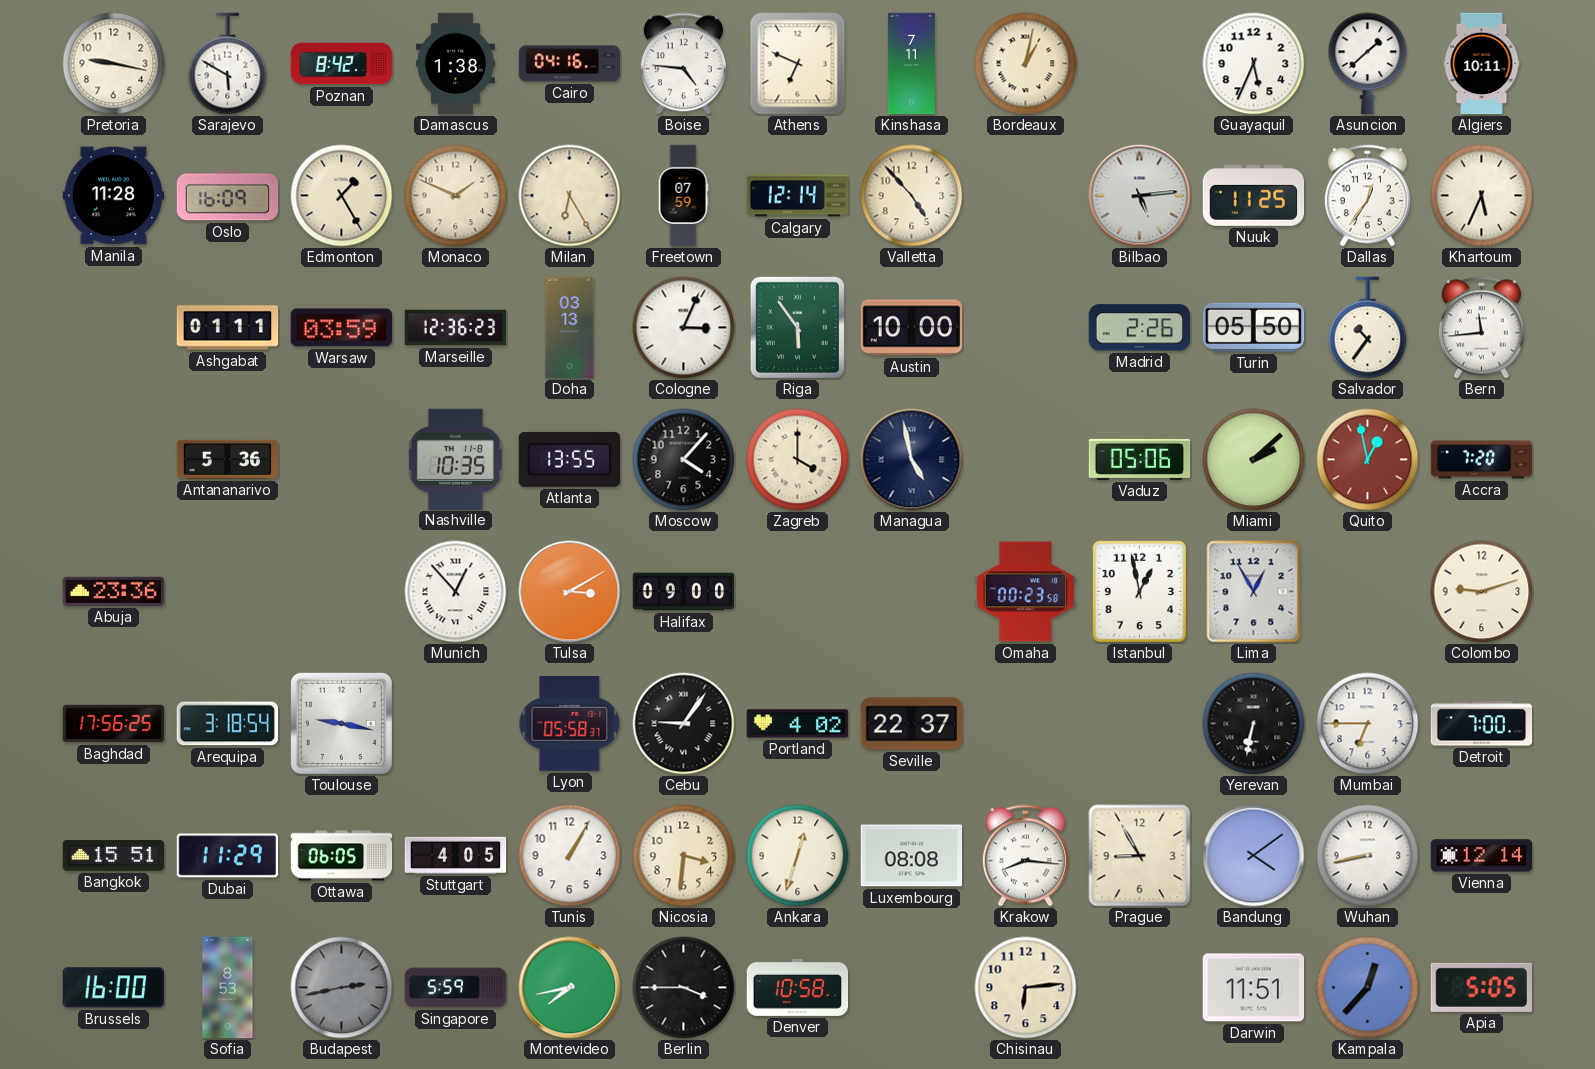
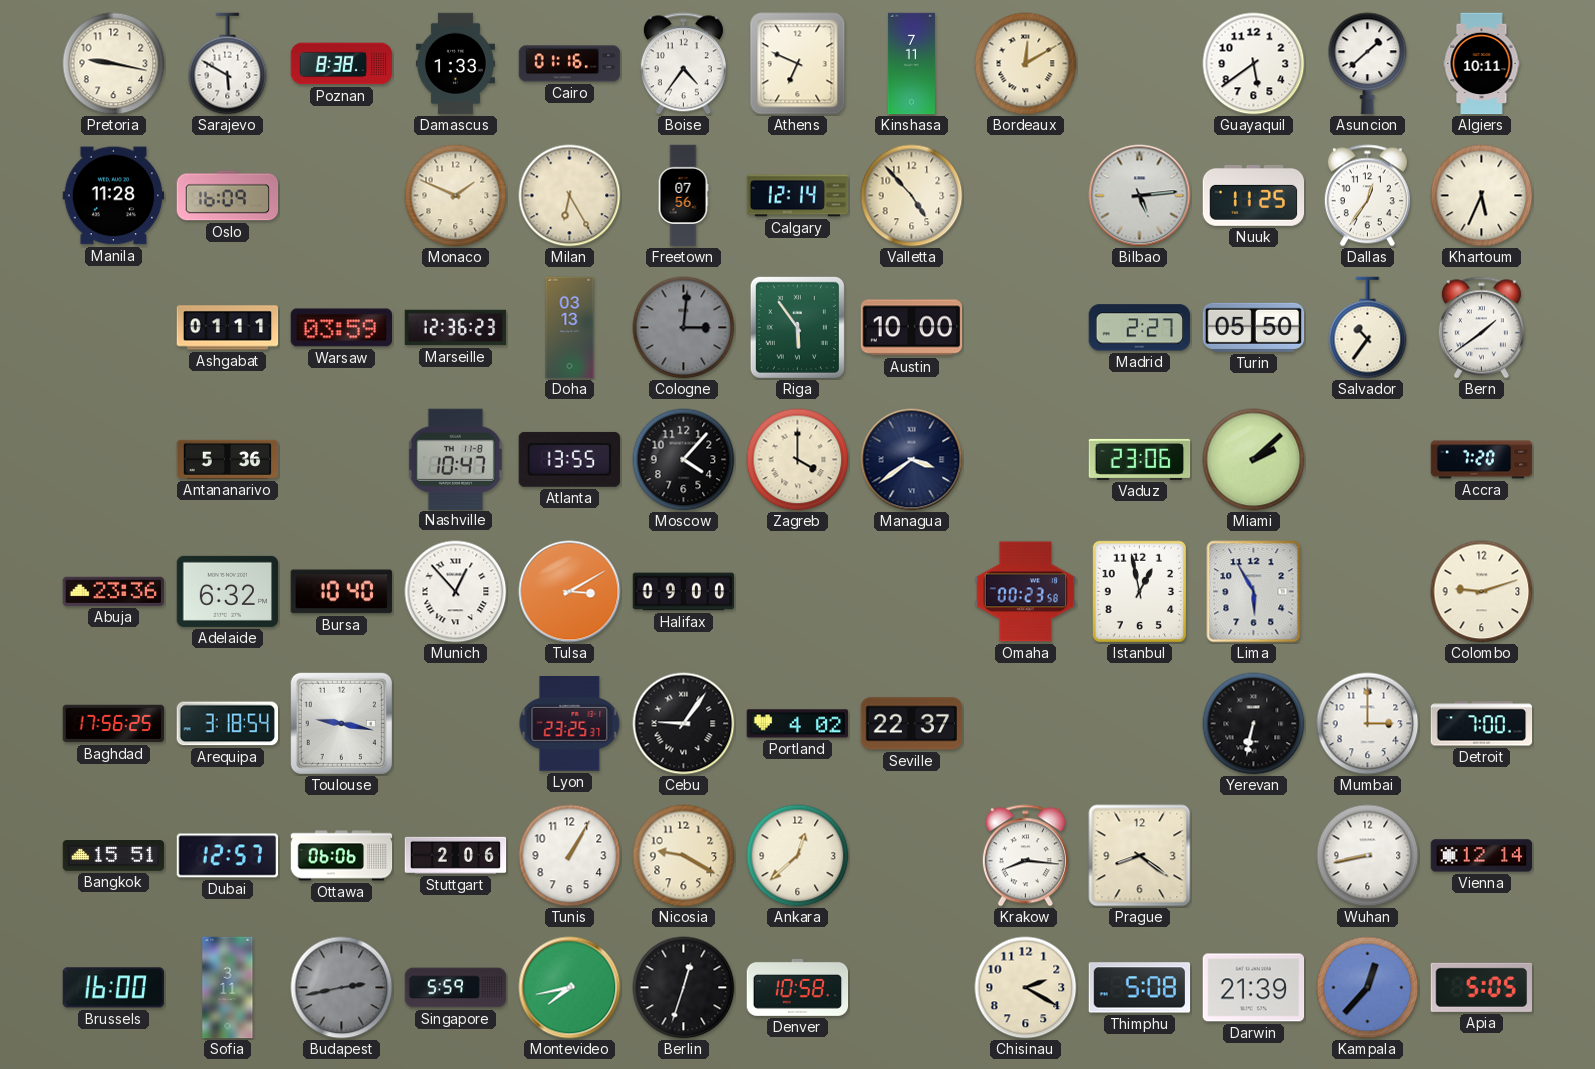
Poznan: 8:42 -> 8:38 (342, 64)
Damascus: 1:38 -> 1:33 (455, 64)
Cairo: 04:16 -> 01:16 (570, 64)
Boise: 4:46 -> 4:36 (683, 64)
Bordeaux: 1:02 -> 12:10 (1026, 64)
Guayaquil: 5:34 -> 5:39 (1254, 64)
Edmonton: 1:25 -> none (342, 196)
Freetown: 07:59 -> 07:56 (683, 196)
Cologne: 3:04 -> 3:01 (684, 328)
Cologne dial: white -> grey (684, 328)
Madrid: 2:26 -> 2:27 (1140, 328)
Bern: 11:44 -> 1:39 (1481, 328)
Nashville: 10:35 -> 10:47 (455, 459)
Managua: 4:58 -> 3:39 (912, 460)
Vaduz: 05:06 -> 23:06 (1140, 459)
Quito: 12:58 -> none (1368, 460)
Adelaide: none -> 6:32 (228, 591)
Bursa: none -> 10:40 (341, 592)
Lima: 12:55 -> 5:55 (1254, 592)
Lyon: 05:58 -> 23:25 (570, 724)
Mumbai: 6:45 -> 3:00 (1368, 724)
Dubai: 11:29 -> 12:57 (228, 856)
Ottawa: 06:05 -> 06:06 (342, 856)
Stuttgart: 4:05 -> 2:06 (456, 855)
Nicosia: 3:31 -> 9:20 (684, 856)
Ankara: 12:33 -> 12:38 (798, 856)
Luxembourg: 08:08 -> none (912, 856)
Prague: 8:55 -> 8:21 (1140, 856)
Bandung: 4:09 -> none (1254, 856)
Sofia: 8:53 -> 3:11 (228, 988)
Berlin: 3:45 -> 12:33 (684, 988)
Chisinau: 6:14 -> 2:20 (1026, 988)
Thimphu: none -> 5:08 (1140, 988)
Darwin: 11:51 -> 21:39 (1254, 988)
